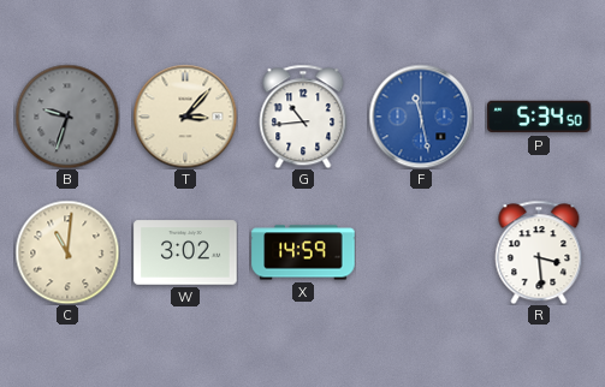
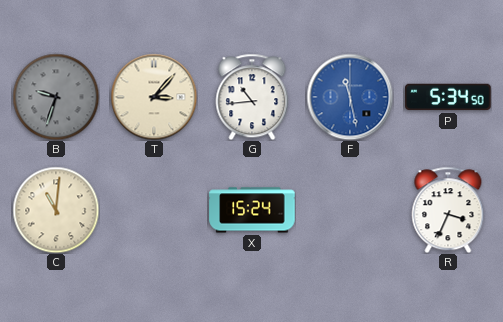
W: 3:02 -> none (185, 252)
X: 14:59 -> 15:24 (252, 210)
R: 3:29 -> 3:34 (448, 210)
